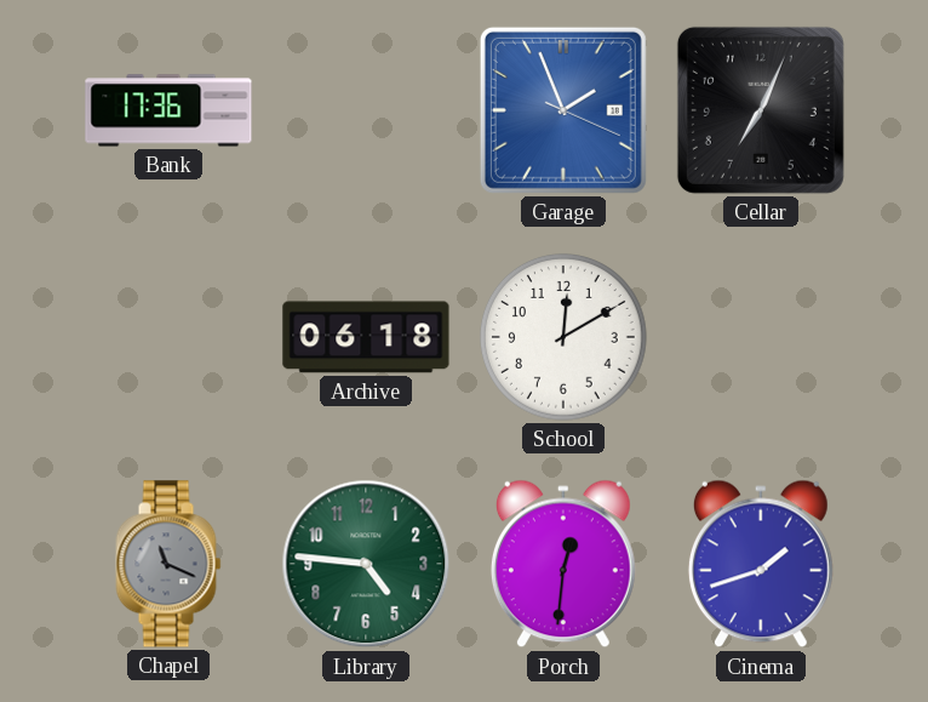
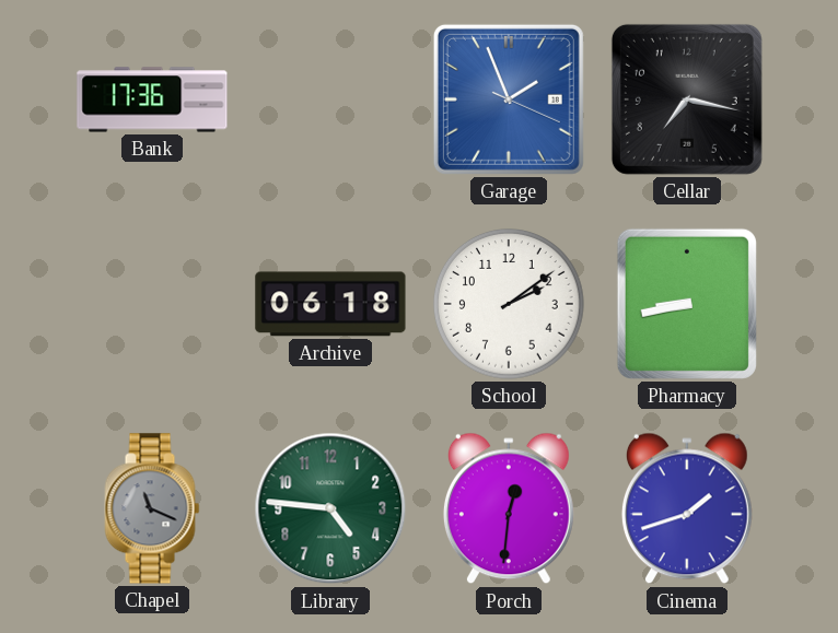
Cellar: 7:04 -> 7:17 (687, 99)
School: 12:10 -> 2:09 (509, 304)
Pharmacy: none -> 8:43 (687, 304)
